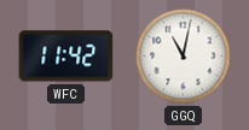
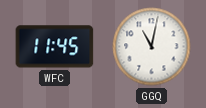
WFC: 11:42 -> 11:45 (55, 47)
